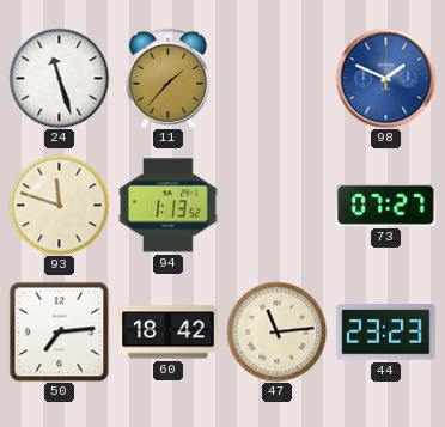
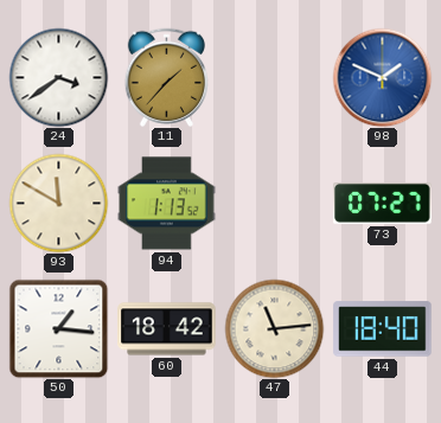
24: 11:27 -> 3:39 (58, 77)
93: 11:48 -> 11:50 (58, 203)
50: 7:14 -> 1:16 (58, 328)
44: 23:23 -> 18:40 (383, 329)
